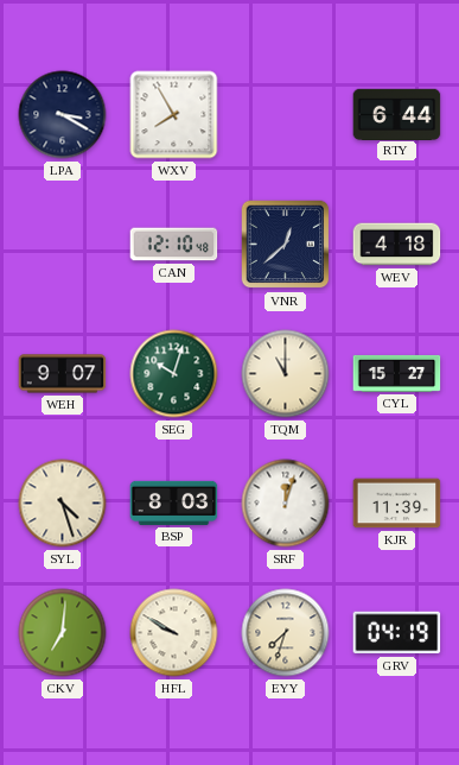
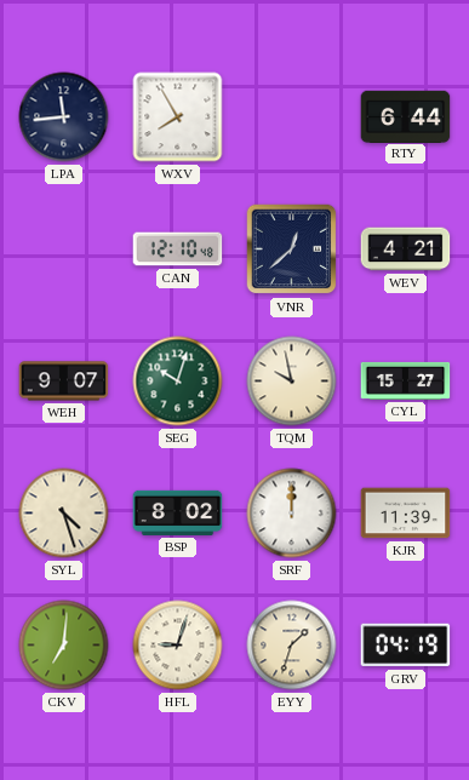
LPA: 3:20 -> 11:44 (64, 117)
WEV: 4:18 -> 4:21 (406, 250)
TQM: 11:00 -> 9:58 (292, 382)
BSP: 8:03 -> 8:02 (178, 512)
SRF: 12:03 -> 12:00 (292, 514)
HFL: 9:50 -> 9:03 (178, 646)
EYY: 7:33 -> 1:33 (292, 646)
